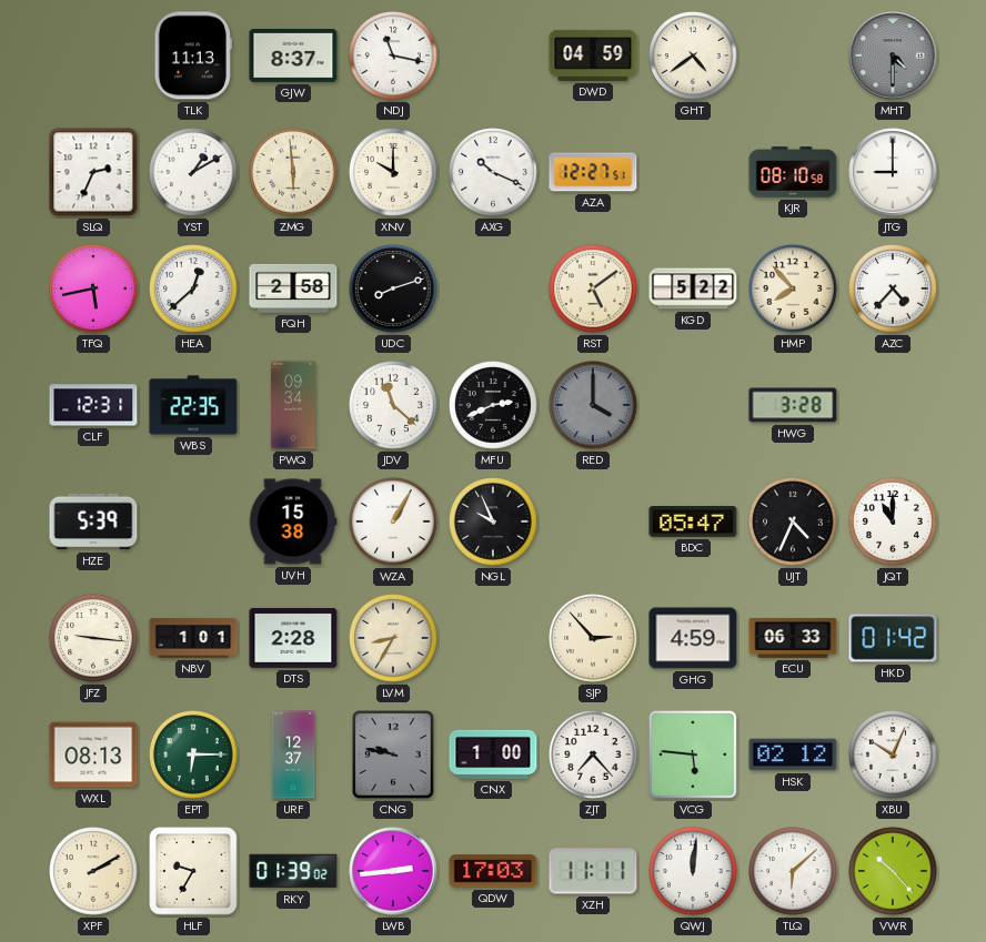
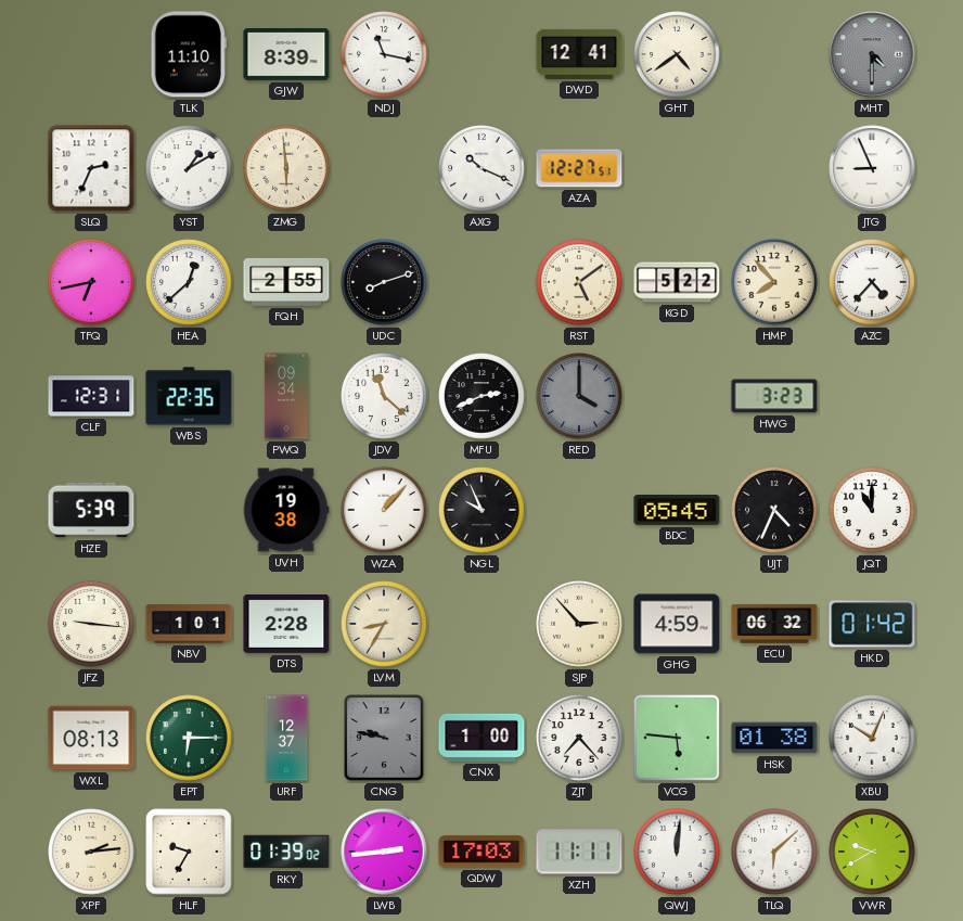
TLK: 11:13 -> 11:10 (189, 54)
GJW: 8:37 -> 8:39 (286, 55)
DWD: 04:59 -> 12:41 (579, 54)
XNV: 10:00 -> none (393, 172)
KJR: 08:10 -> none (793, 172)
JTG: 9:00 -> 8:56 (872, 168)
TFQ: 5:43 -> 6:43 (91, 282)
FQH: 2:58 -> 2:55 (286, 282)
HWG: 3:28 -> 3:23 (774, 396)
UVH: 15:38 -> 19:38 (286, 510)
WZA: 1:05 -> 1:07 (384, 510)
BDC: 05:47 -> 05:45 (677, 510)
ECU: 06:33 -> 06:32 (774, 625)
HSK: 02:12 -> 01:38 (774, 738)
XPF: 2:10 -> 2:14 (91, 852)
VWR: 10:23 -> 9:40 (872, 852)
